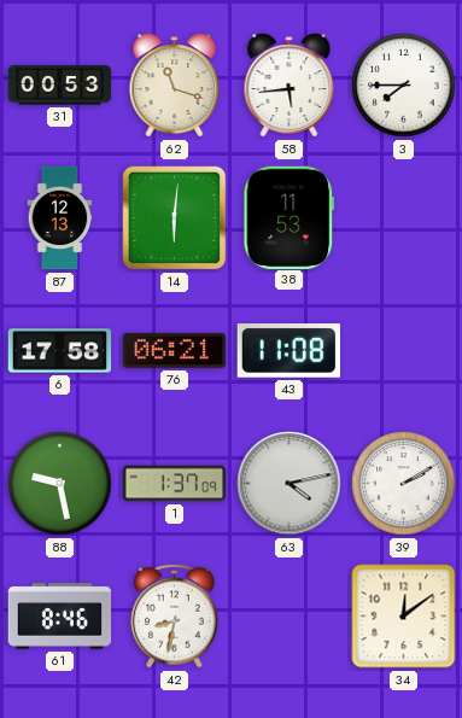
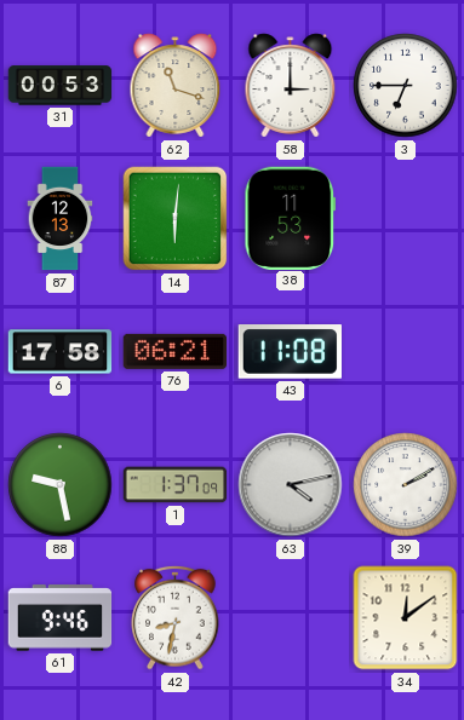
58: 5:44 -> 3:00 (291, 86)
3: 7:45 -> 6:45 (406, 86)
61: 8:46 -> 9:46 (61, 618)
